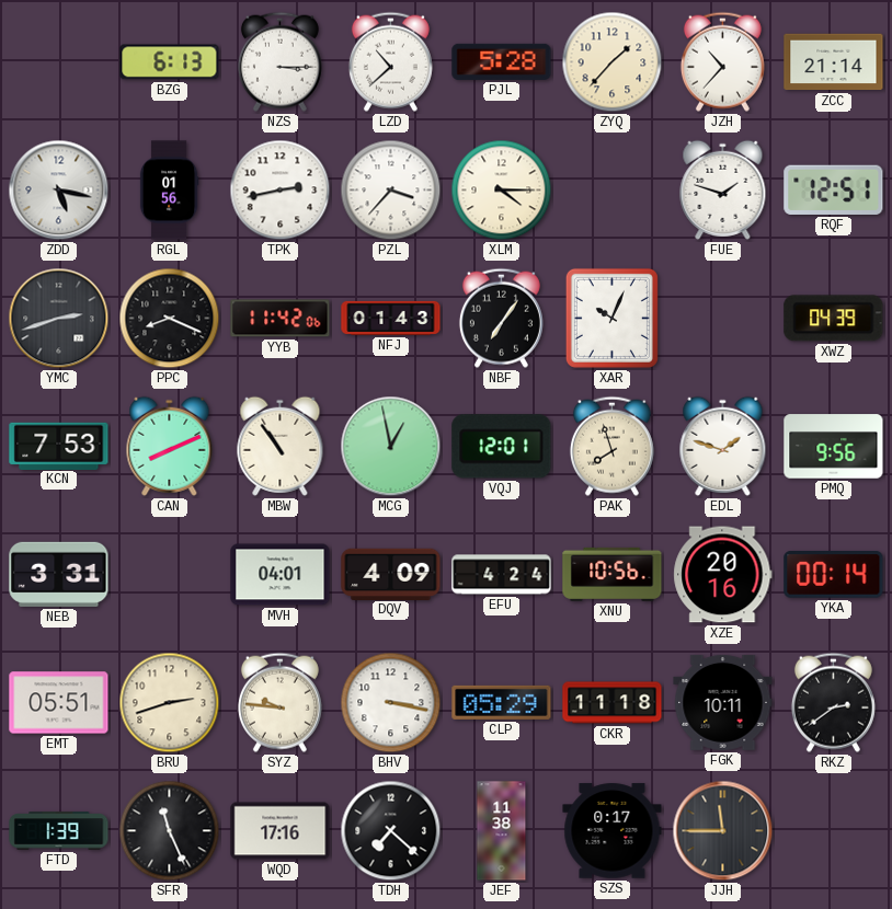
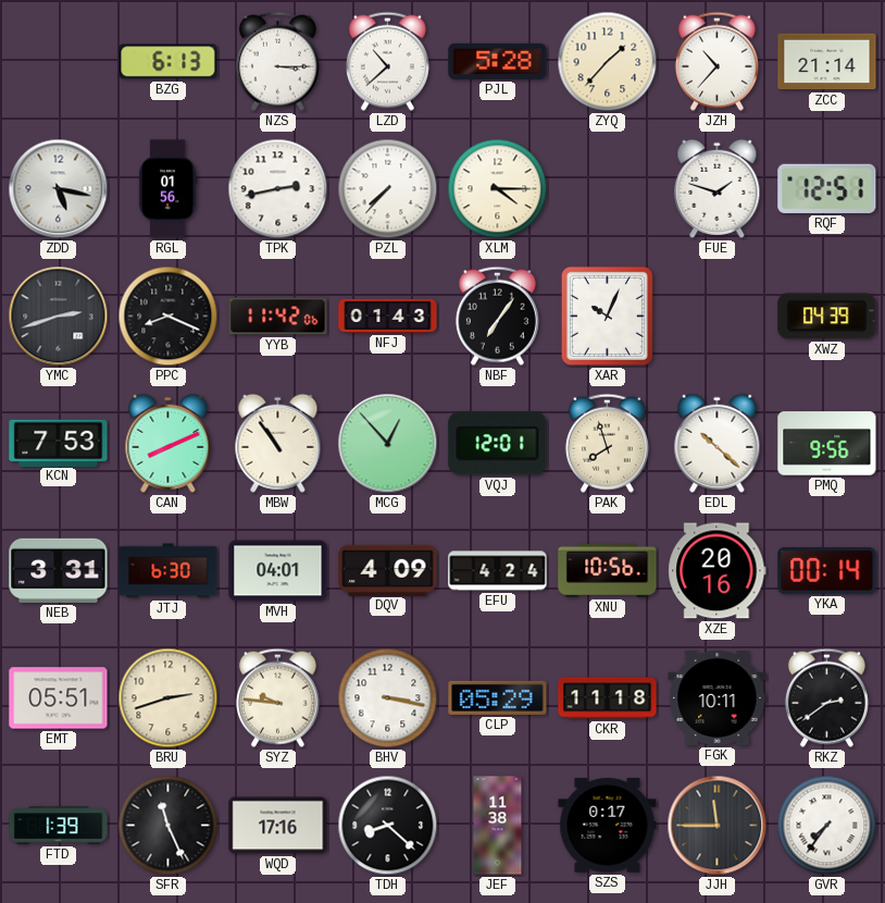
PZL: 3:37 -> 7:37 (388, 189)
MCG: 12:58 -> 12:53 (388, 444)
EDL: 1:48 -> 10:22 (718, 443)
JTJ: none -> 6:30 (169, 571)
TDH: 7:22 -> 8:22 (388, 826)
GVR: none -> 7:36 (827, 826)
